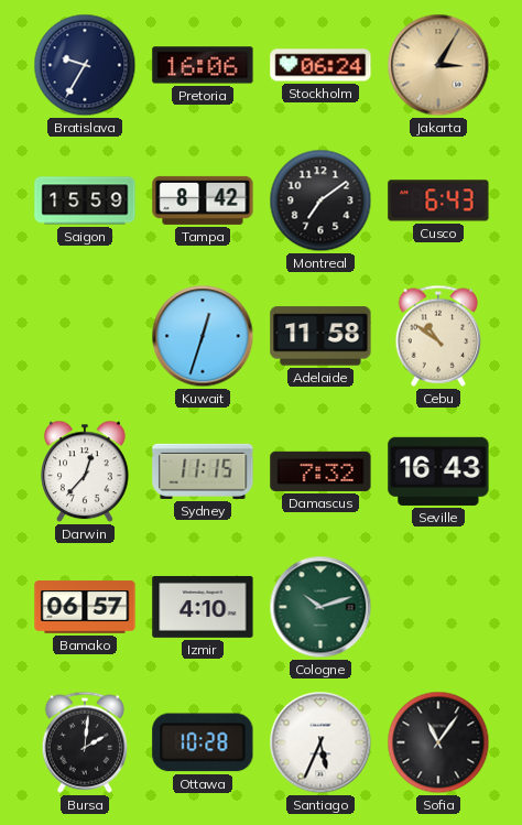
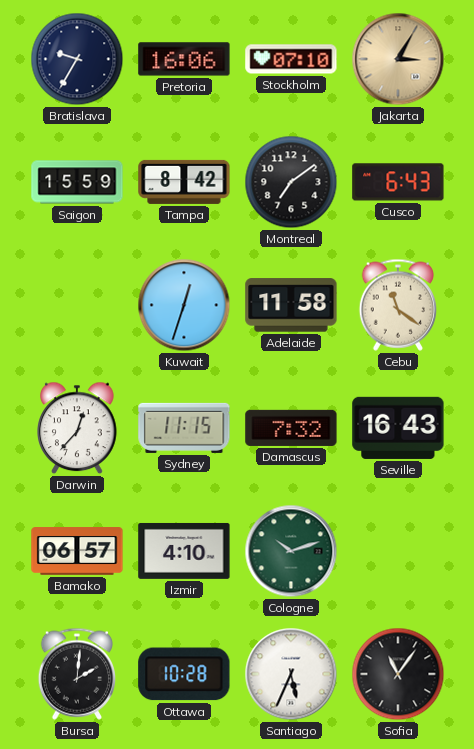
Stockholm: 06:24 -> 07:10 (291, 59)
Cebu: 10:51 -> 11:21 (397, 305)
